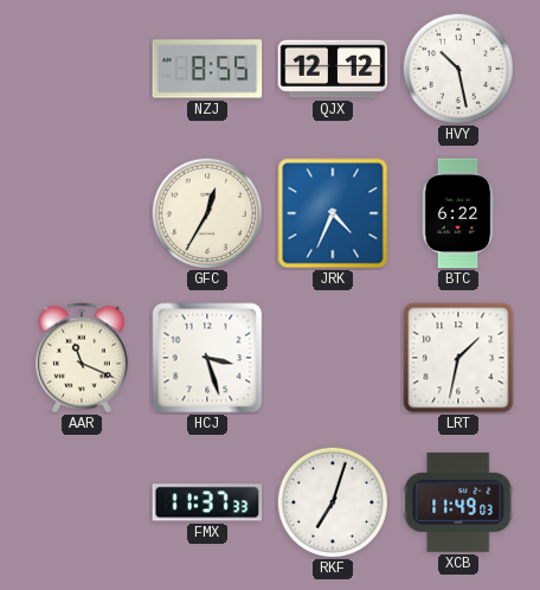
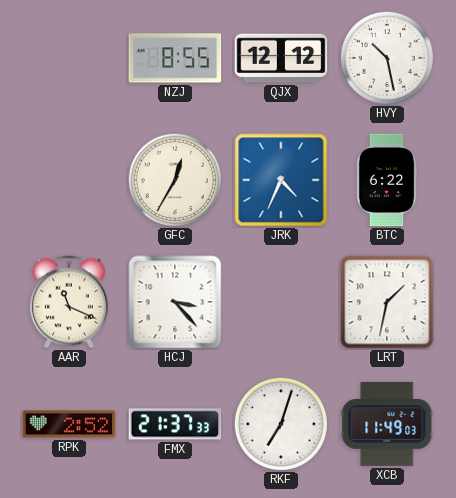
HCJ: 3:27 -> 3:23 (175, 302)
RPK: none -> 2:52 (69, 424)
FMX: 11:37 -> 21:37 (175, 424)
